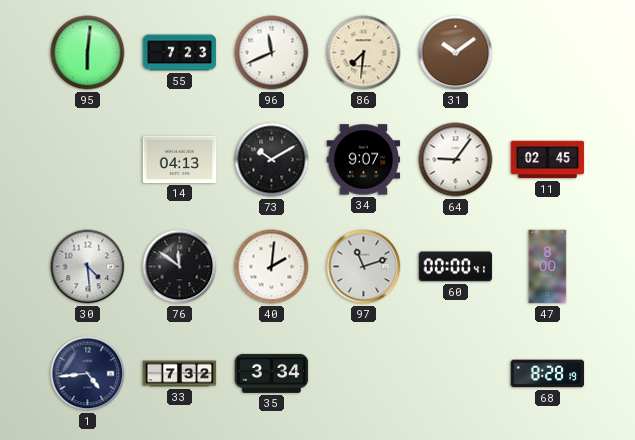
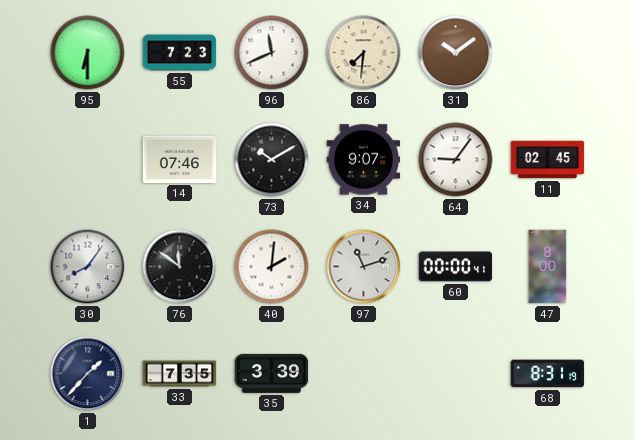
95: 6:01 -> 6:30 (88, 53)
14: 04:13 -> 07:46 (180, 159)
30: 4:29 -> 8:06 (88, 267)
1: 4:44 -> 1:37 (88, 374)
33: 7:32 -> 7:35 (180, 374)
35: 3:34 -> 3:39 (272, 373)
68: 8:28 -> 8:31 (548, 374)
